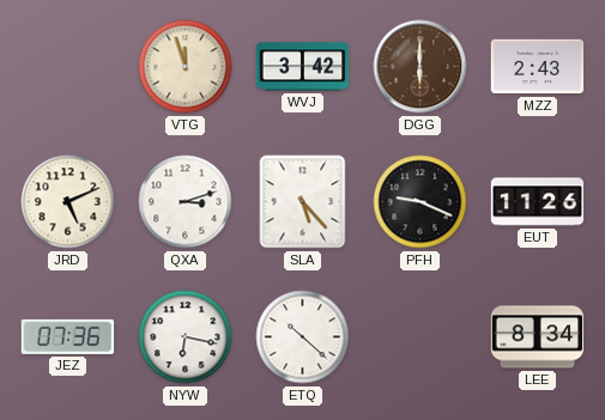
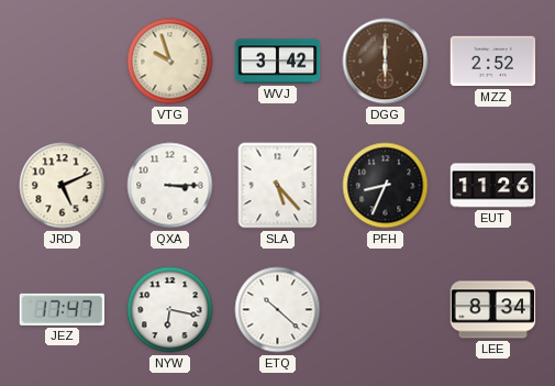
VTG: 11:57 -> 9:57 (170, 62)
MZZ: 2:43 -> 2:52 (493, 62)
QXA: 3:12 -> 3:15 (170, 186)
PFH: 9:19 -> 8:34 (386, 186)
JEZ: 07:36 -> 17:47 (63, 309)
